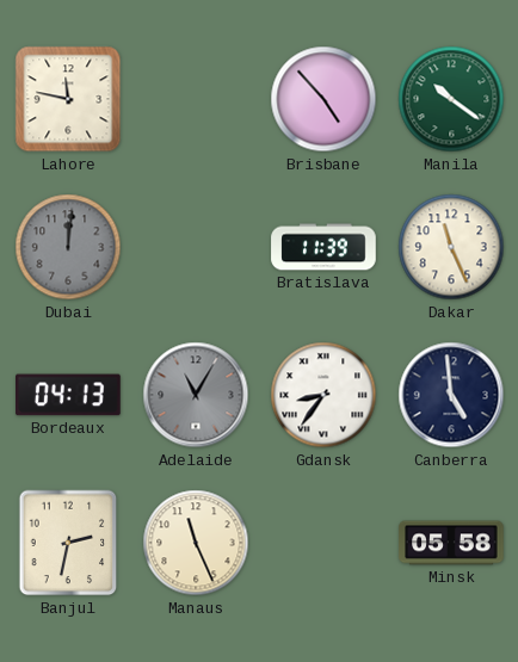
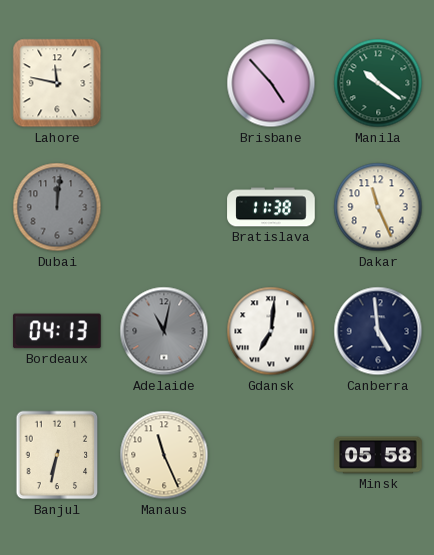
Bratislava: 11:39 -> 11:38 (271, 207)
Adelaide: 11:05 -> 11:02 (164, 331)
Gdansk: 8:36 -> 7:01 (271, 331)
Banjul: 2:32 -> 6:32 (57, 455)
